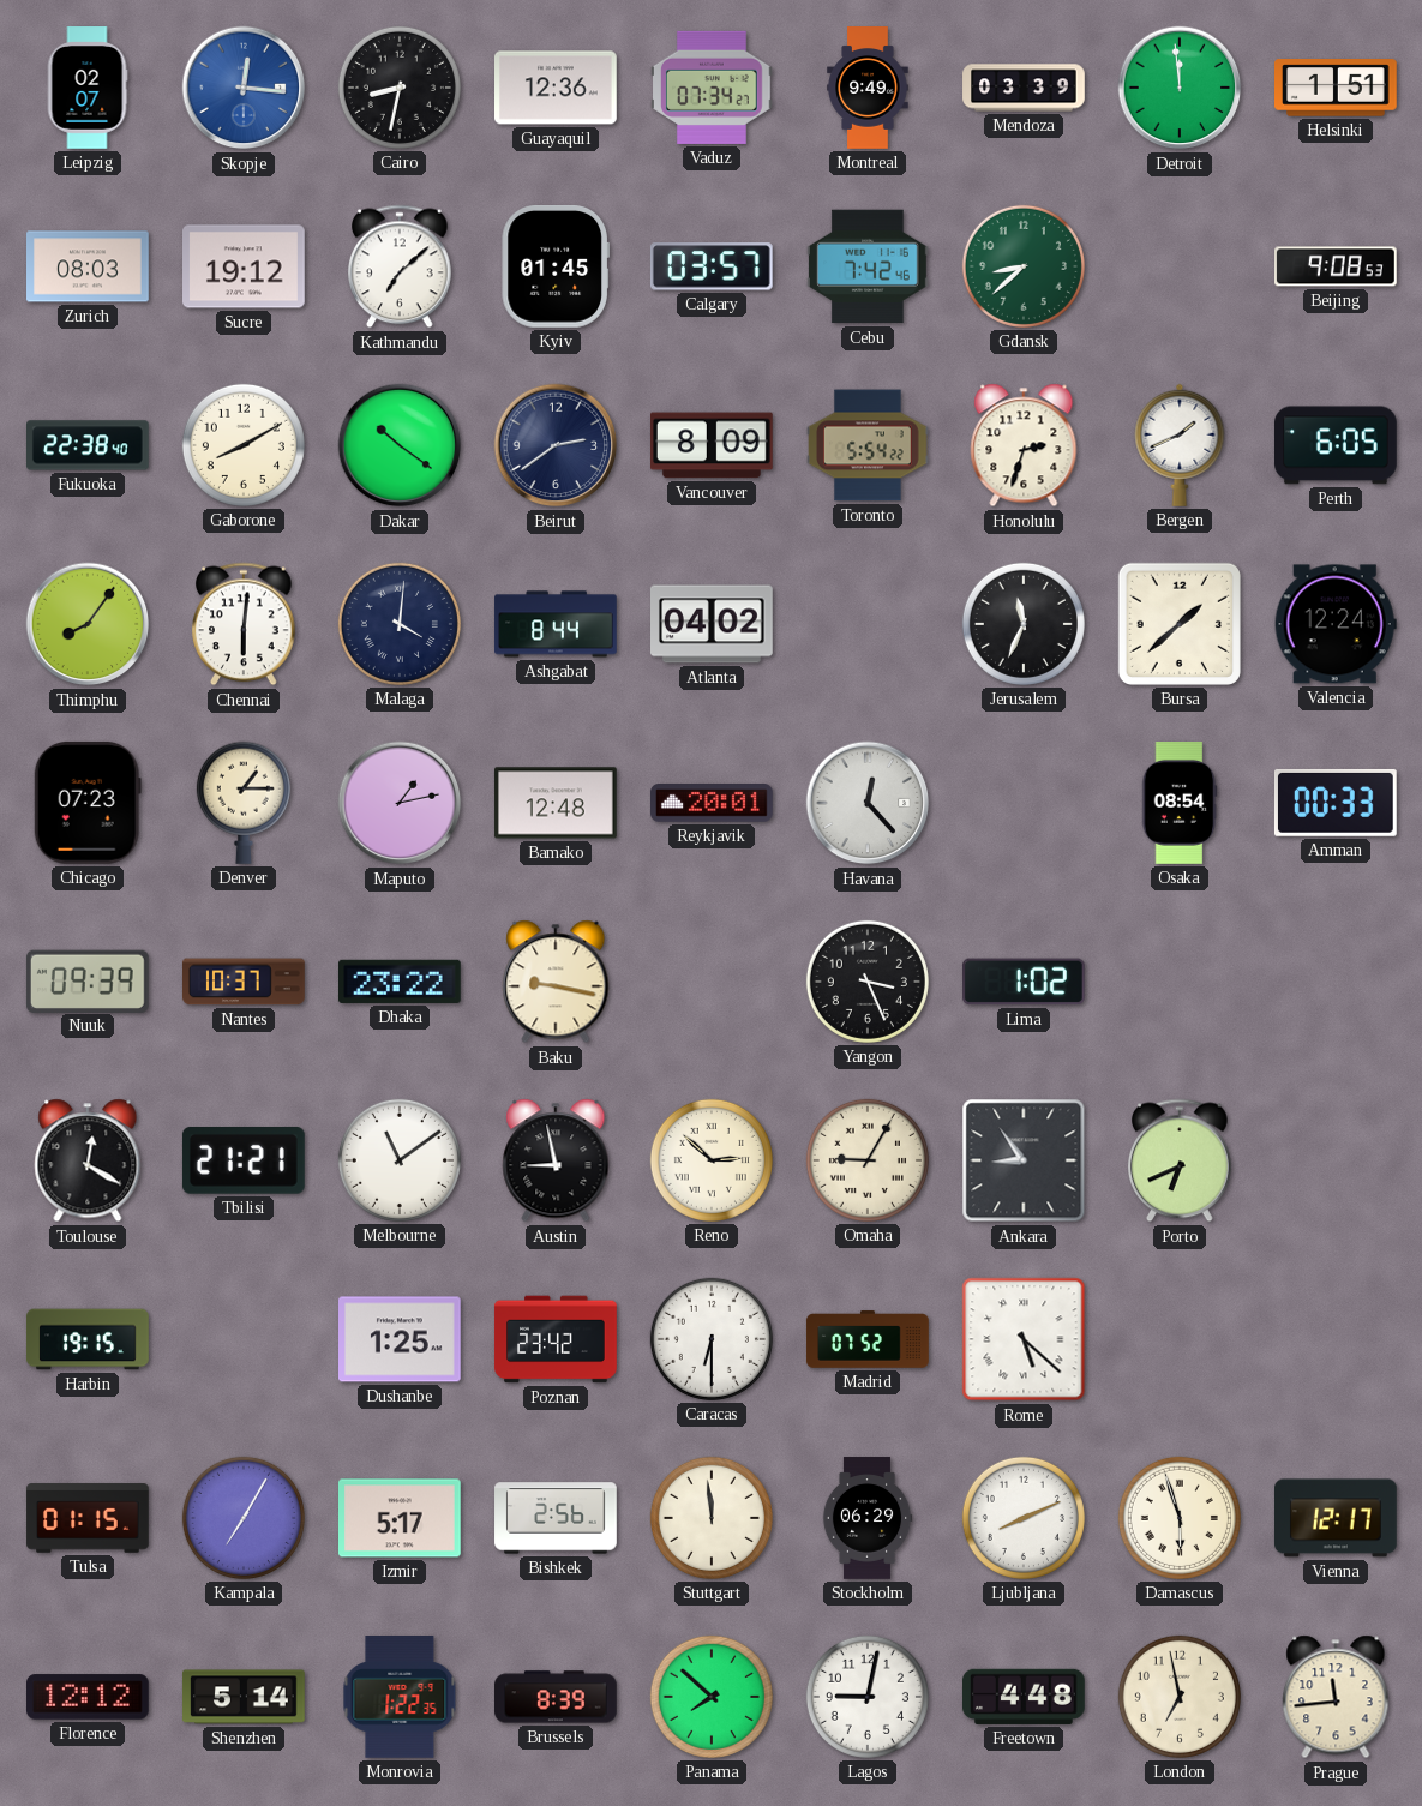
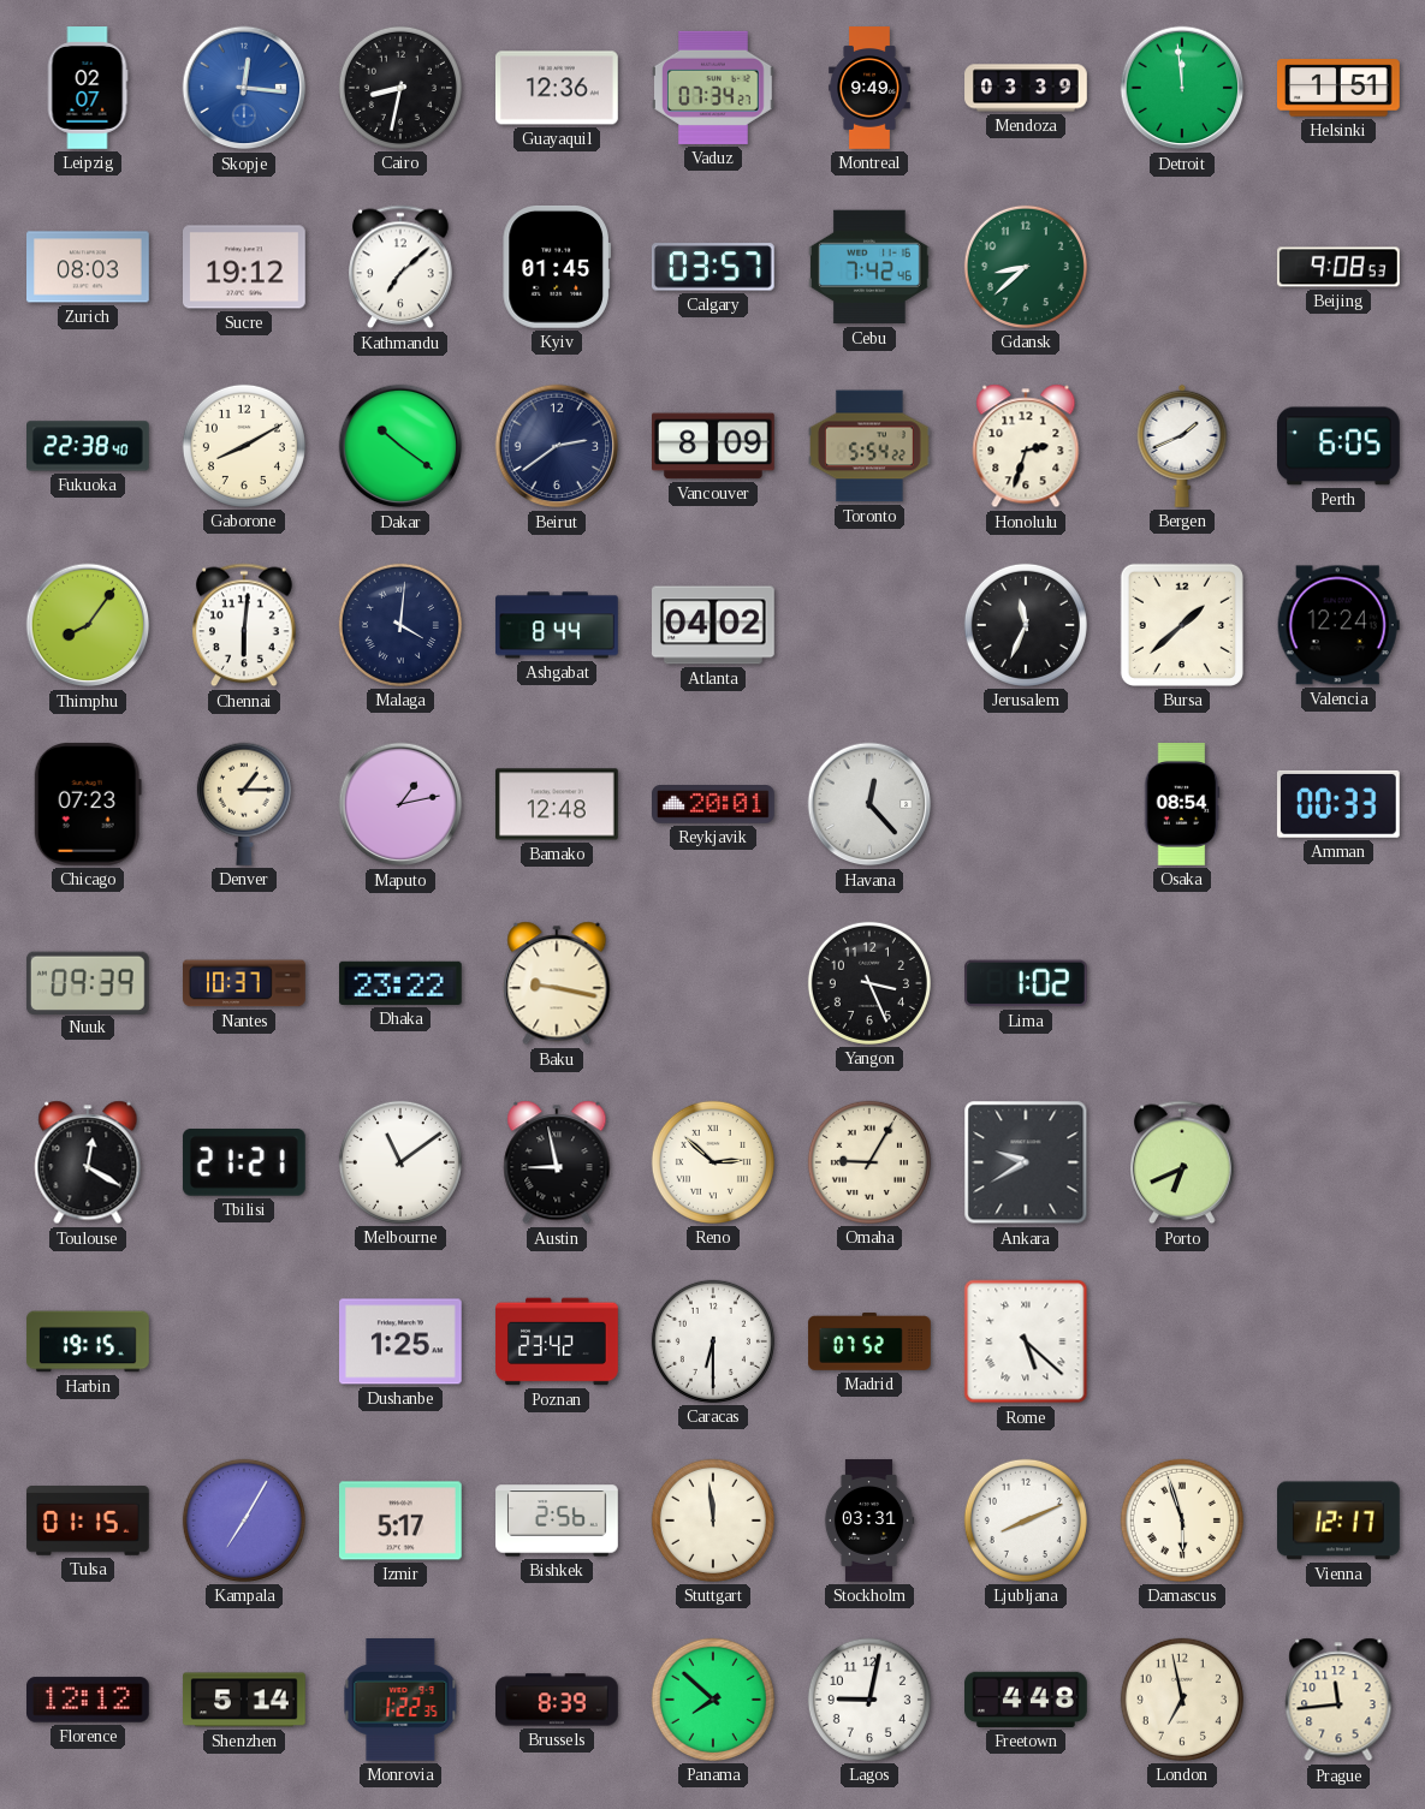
Ankara: 8:54 -> 9:40 (1026, 1162)
Stockholm: 06:29 -> 03:31 (869, 1521)
